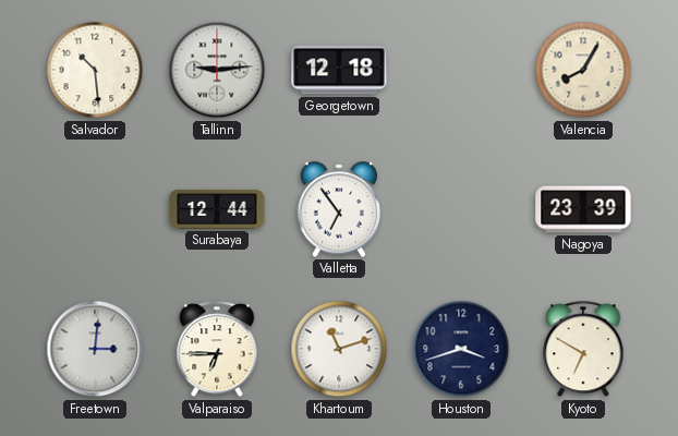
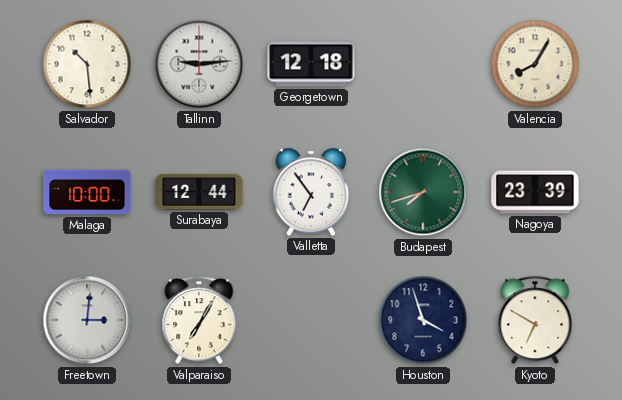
Malaga: none -> 10:00 (87, 192)
Budapest: none -> 7:42 (423, 192)
Valparaiso: 6:45 -> 7:05 (199, 321)
Khartoum: 11:12 -> none (339, 349)
Houston: 3:42 -> 3:57 (423, 320)
